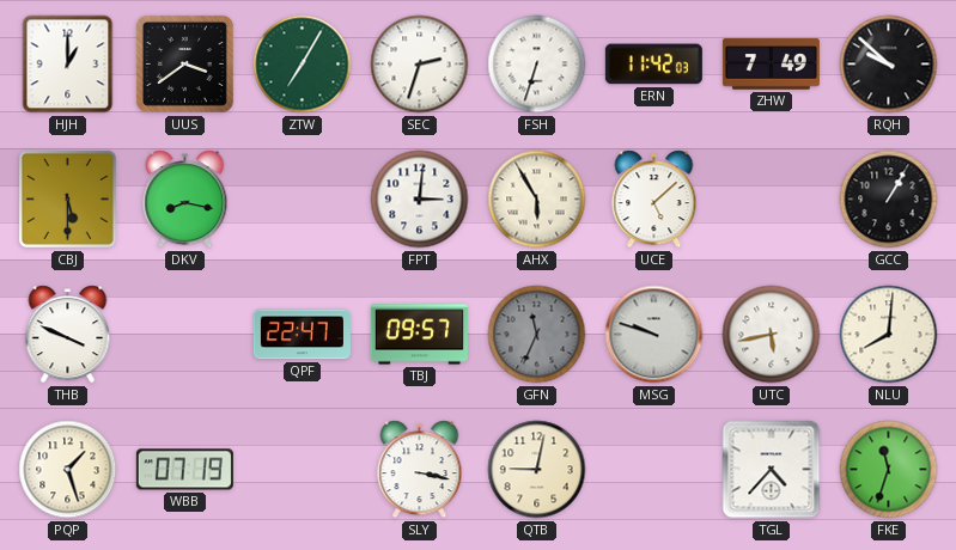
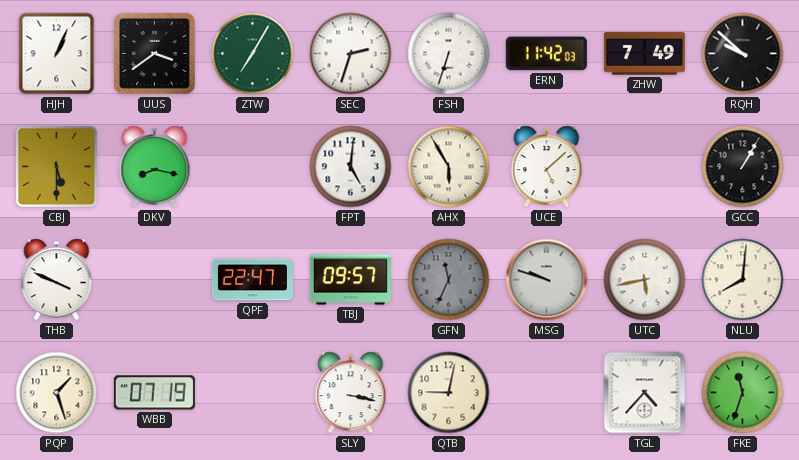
HJH: 1:00 -> 1:04 (57, 54)
FPT: 3:01 -> 5:01 (351, 167)
